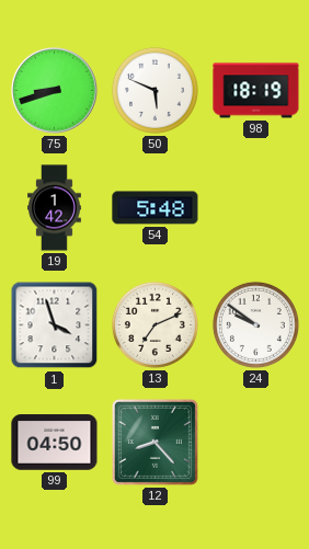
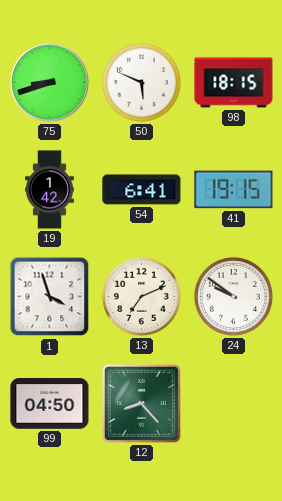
98: 18:19 -> 18:15 (234, 83)
54: 5:48 -> 6:41 (142, 190)
41: none -> 19:15 (234, 190)
